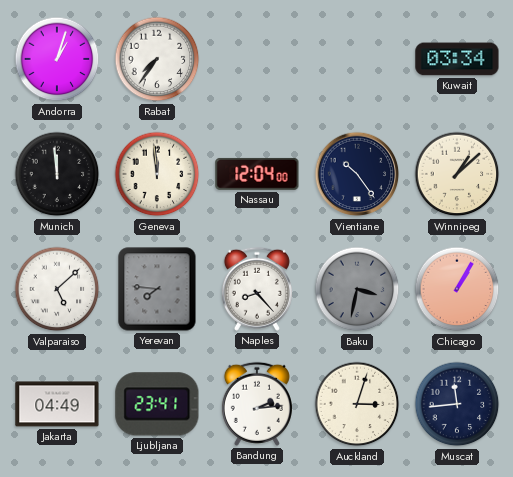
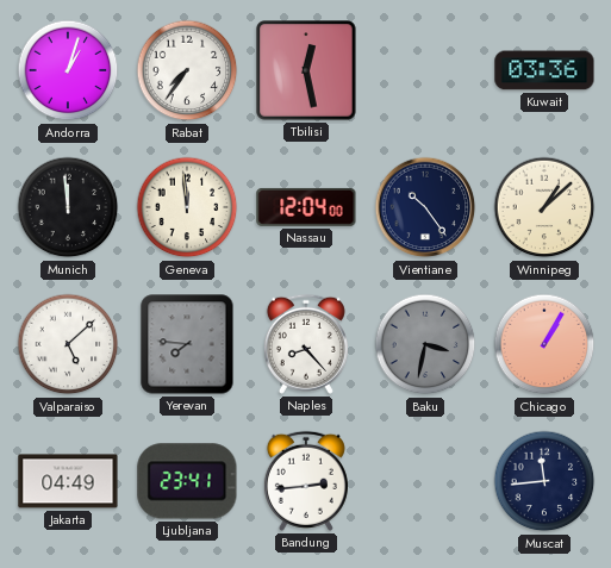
Tbilisi: none -> 12:28 (306, 70)
Kuwait: 03:34 -> 03:36 (544, 70)
Bandung: 2:14 -> 2:44 (306, 481)
Auckland: 3:03 -> none (357, 404)
